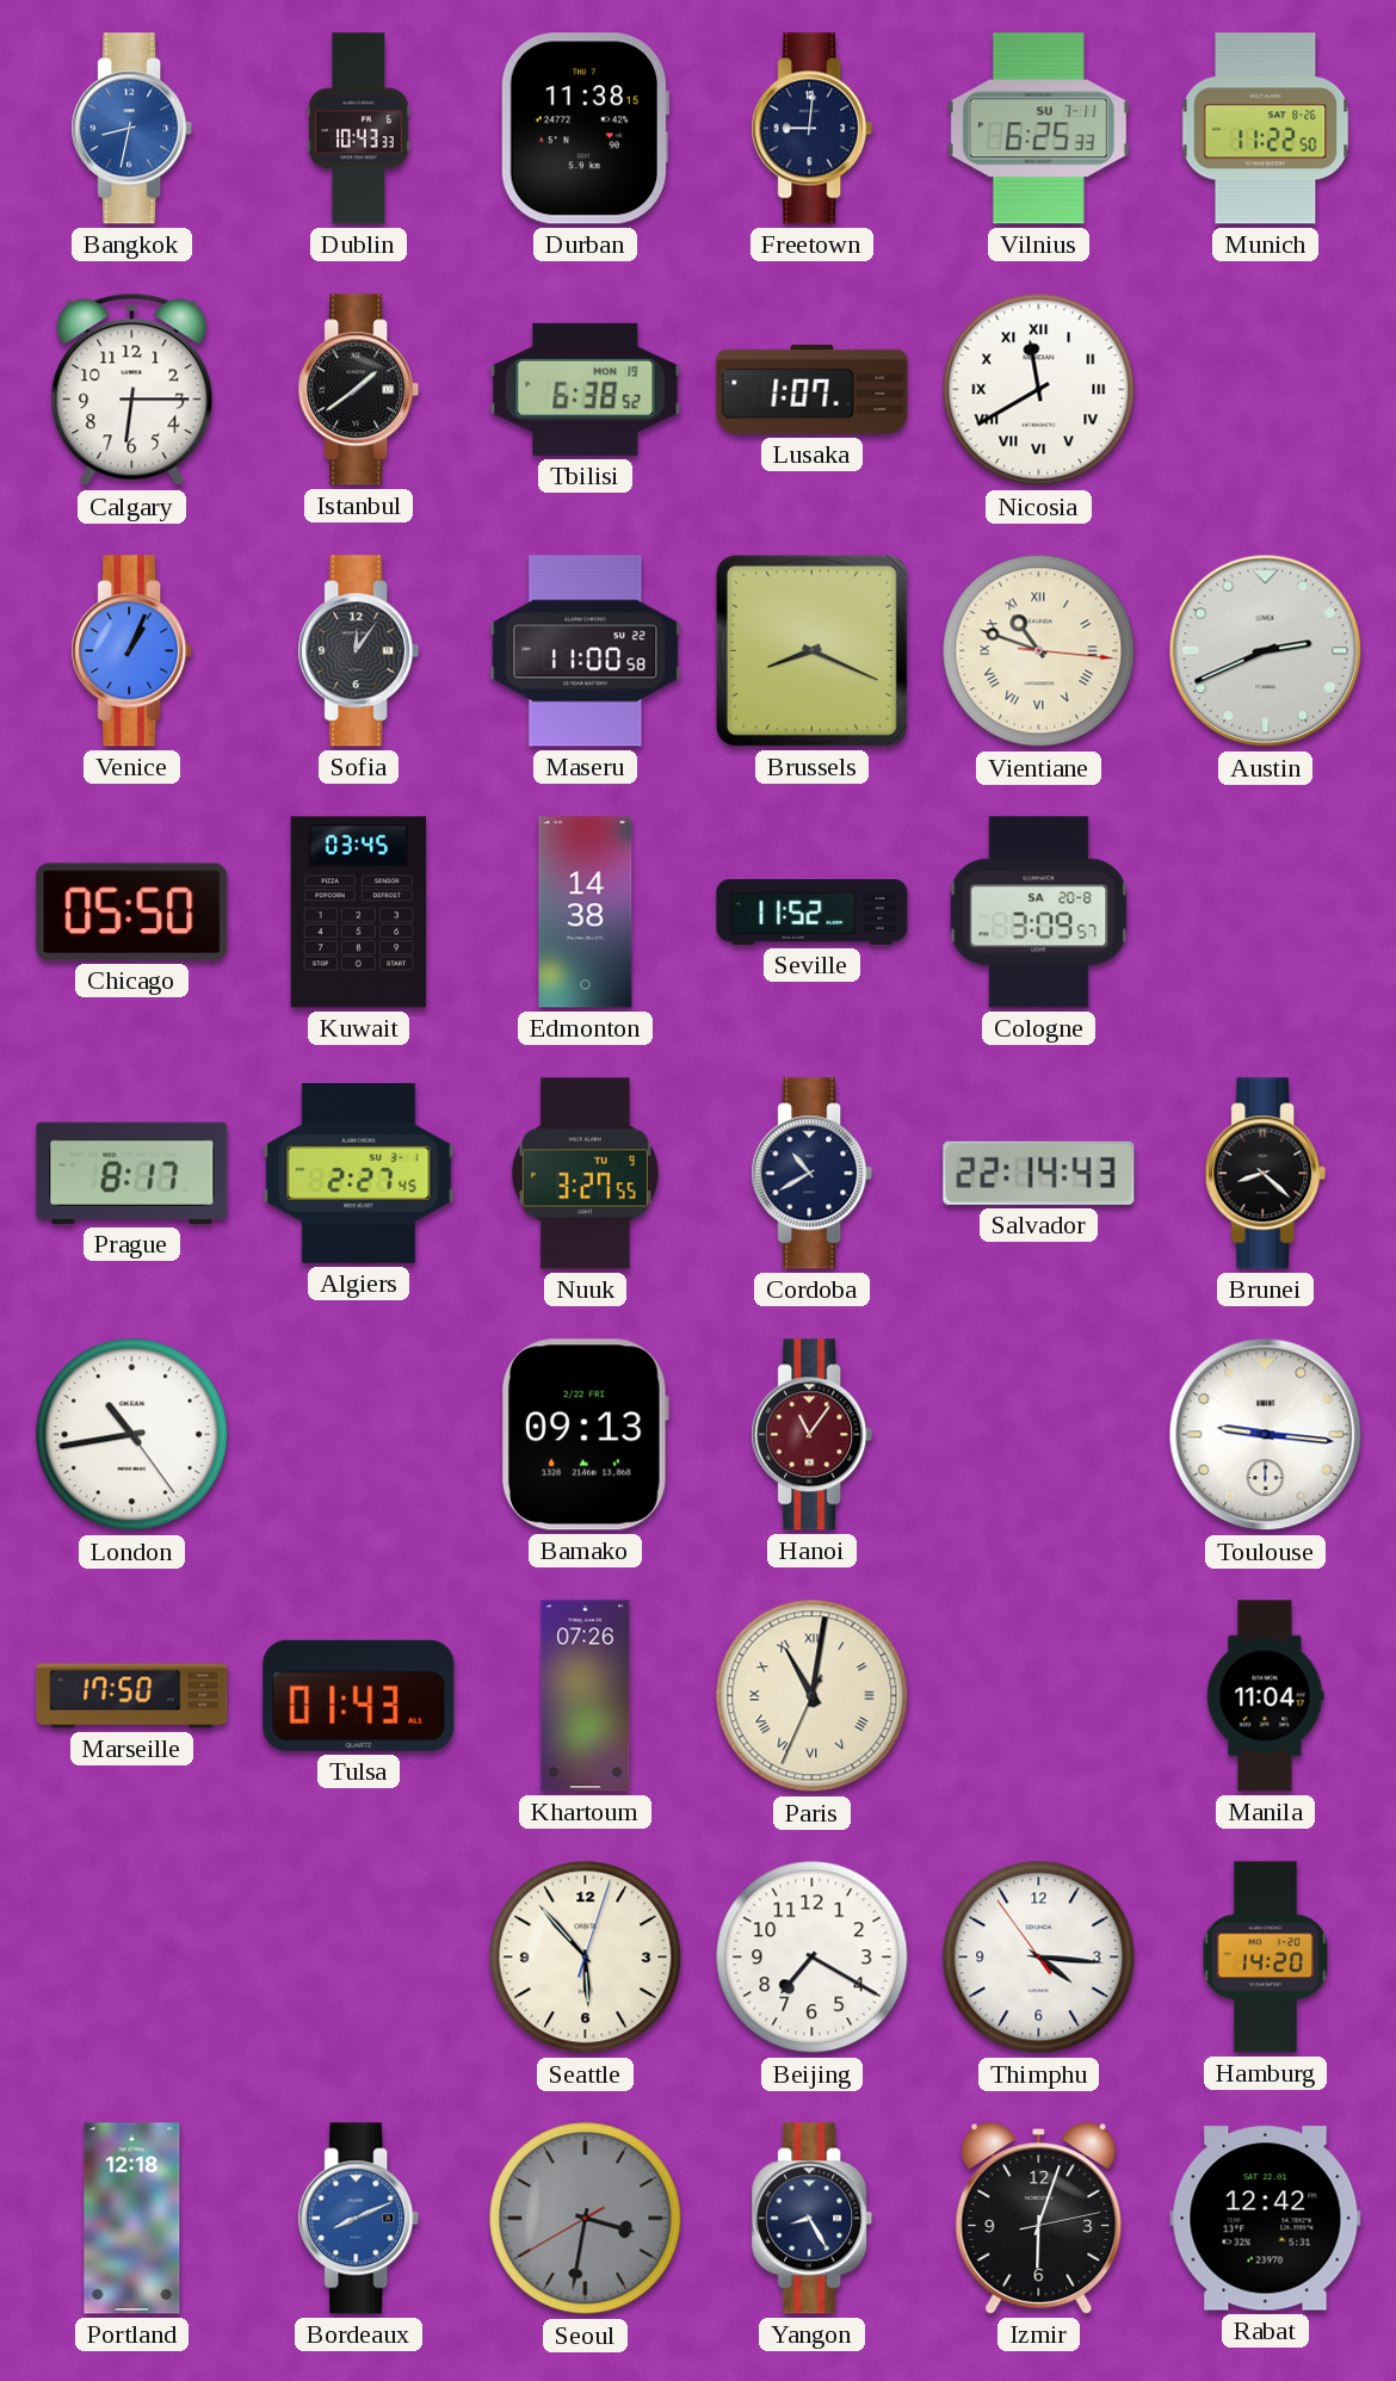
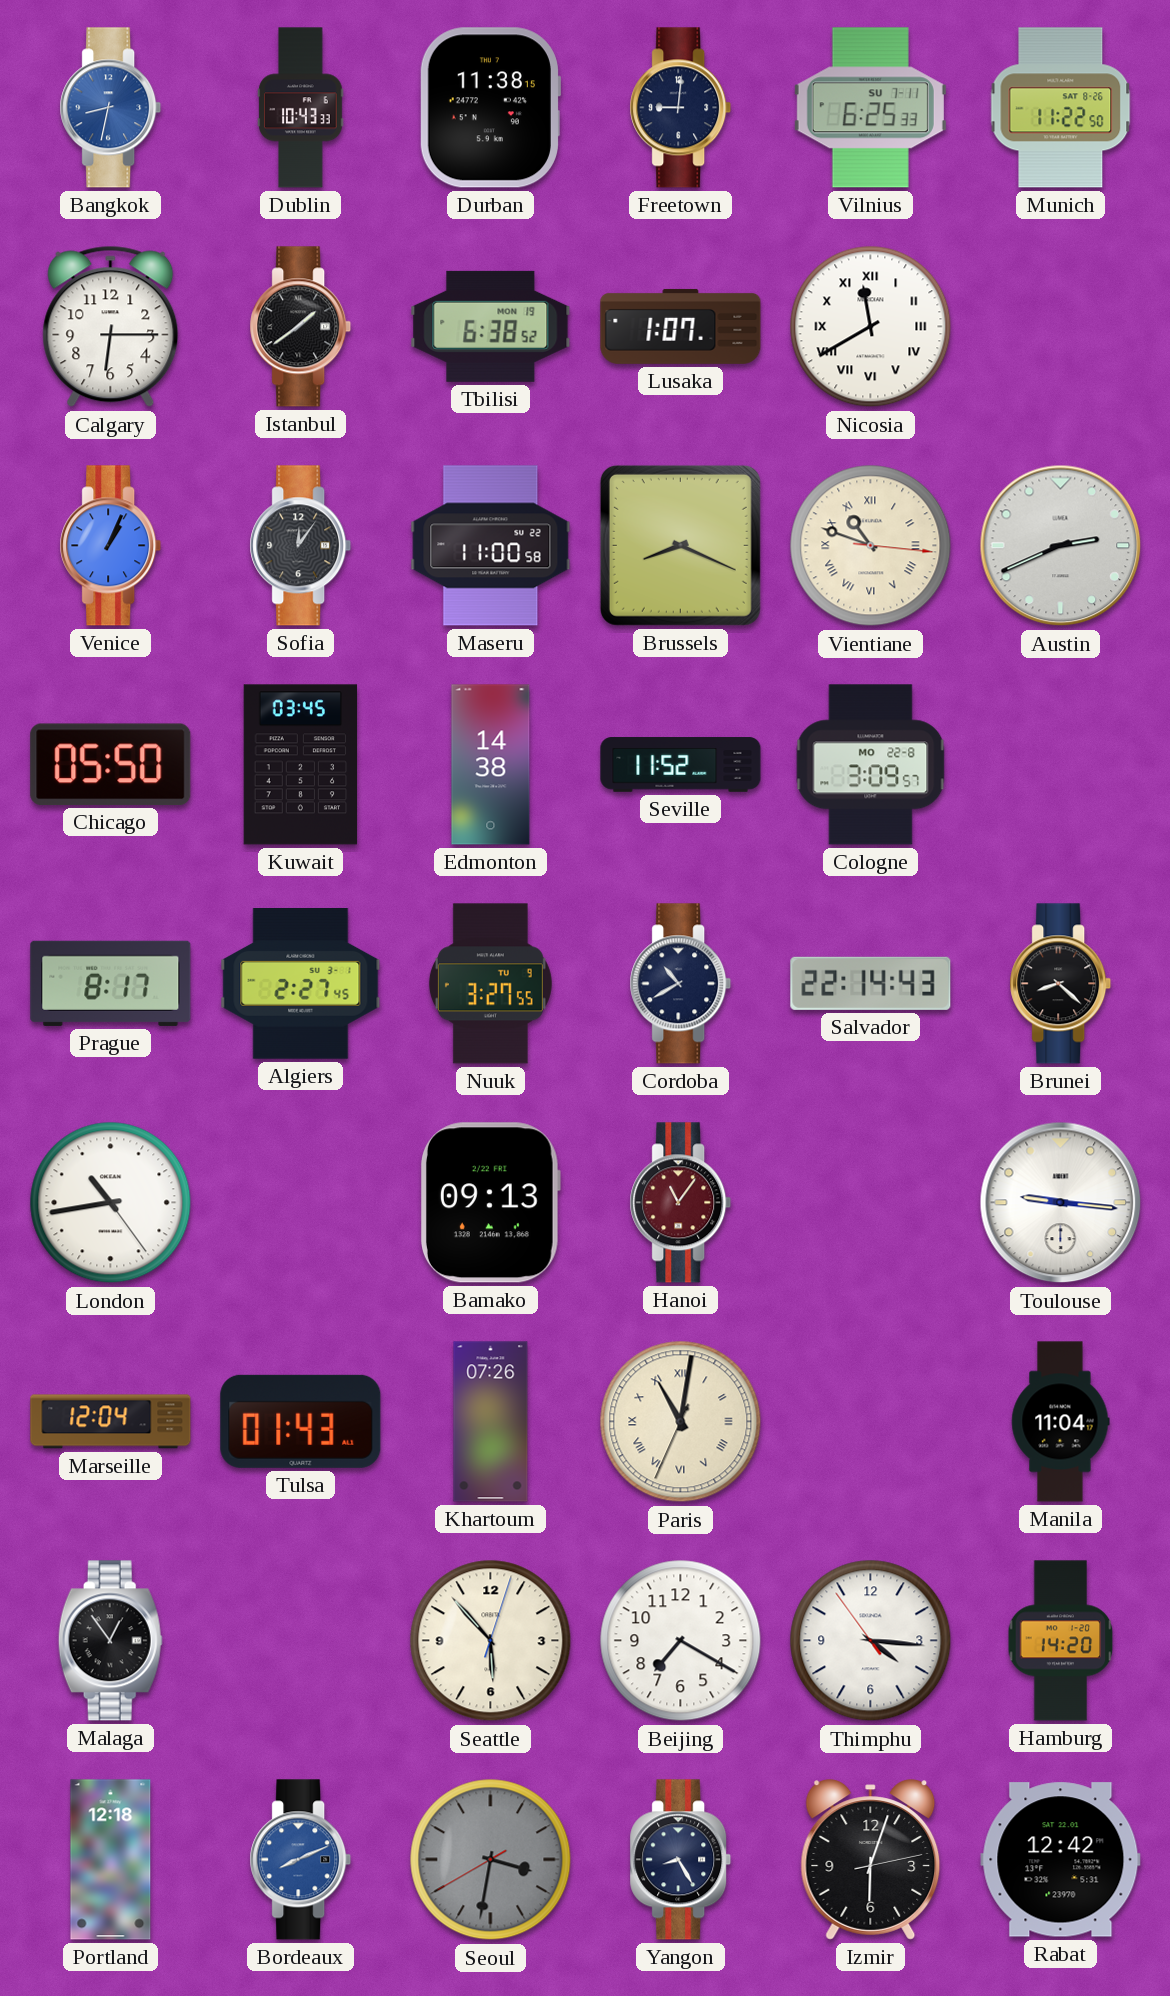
Cologne date: SA 20-8 -> MO 22-8 (871, 765)
Marseille: 17:50 -> 12:04 (111, 1422)
Malaga: none -> 12:54 (110, 1641)
